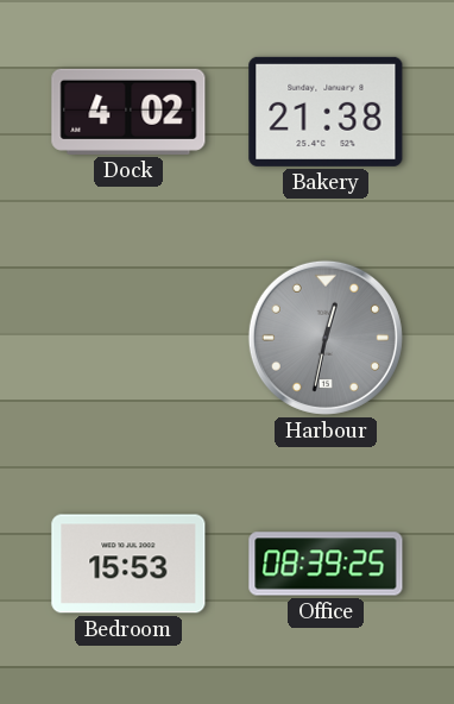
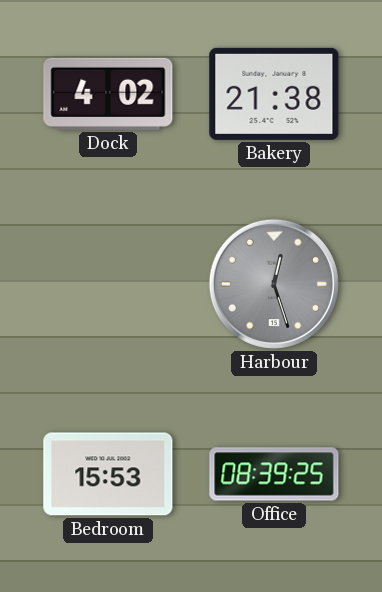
Harbour: 12:32 -> 12:27 (274, 284)
